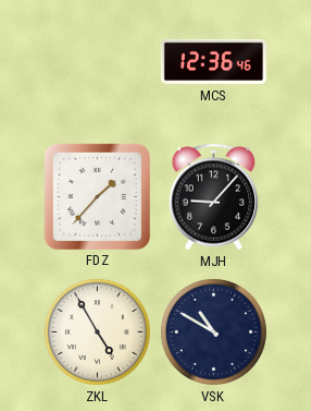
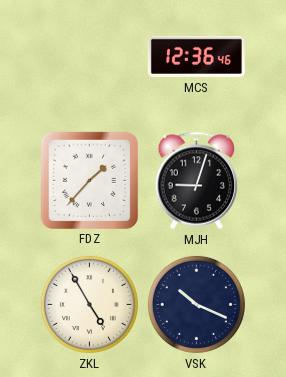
MJH: 9:07 -> 9:03 (197, 181)
VSK: 10:50 -> 10:19 (196, 304)
